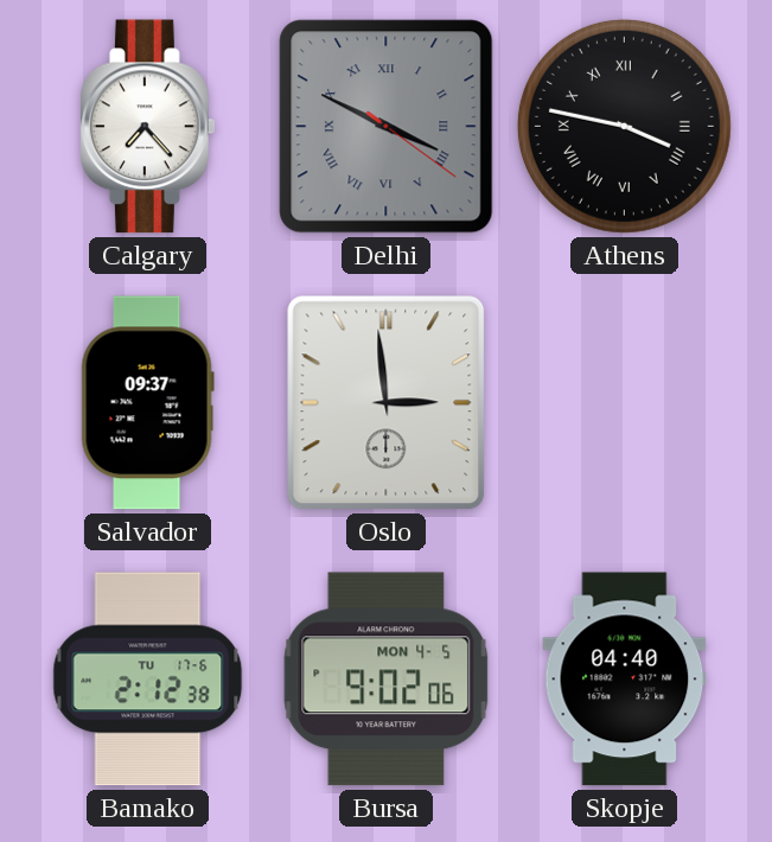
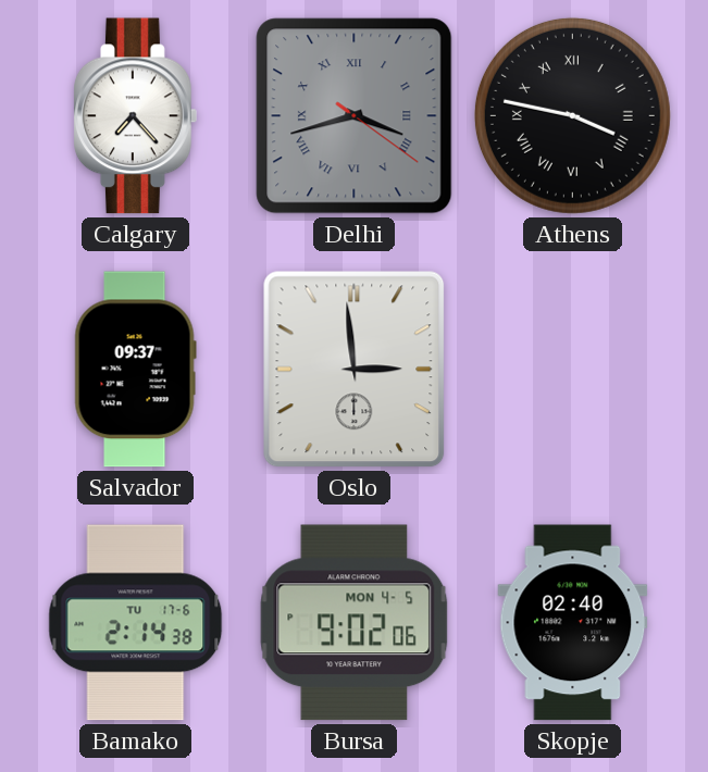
Delhi: 3:49 -> 3:42 (355, 116)
Bamako: 2:12 -> 2:14 (136, 623)
Skopje: 04:40 -> 02:40 (573, 623)
